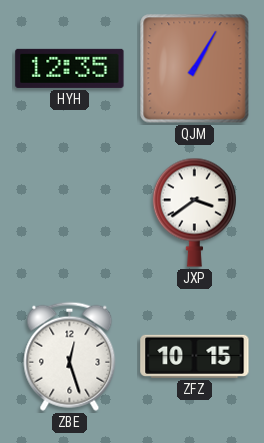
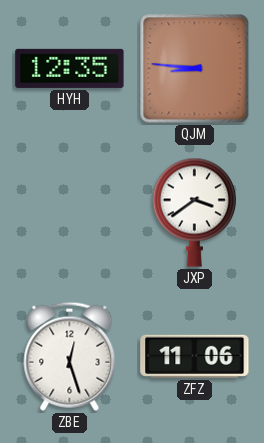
QJM: 1:05 -> 8:46 (195, 69)
ZFZ: 10:15 -> 11:06 (195, 356)
